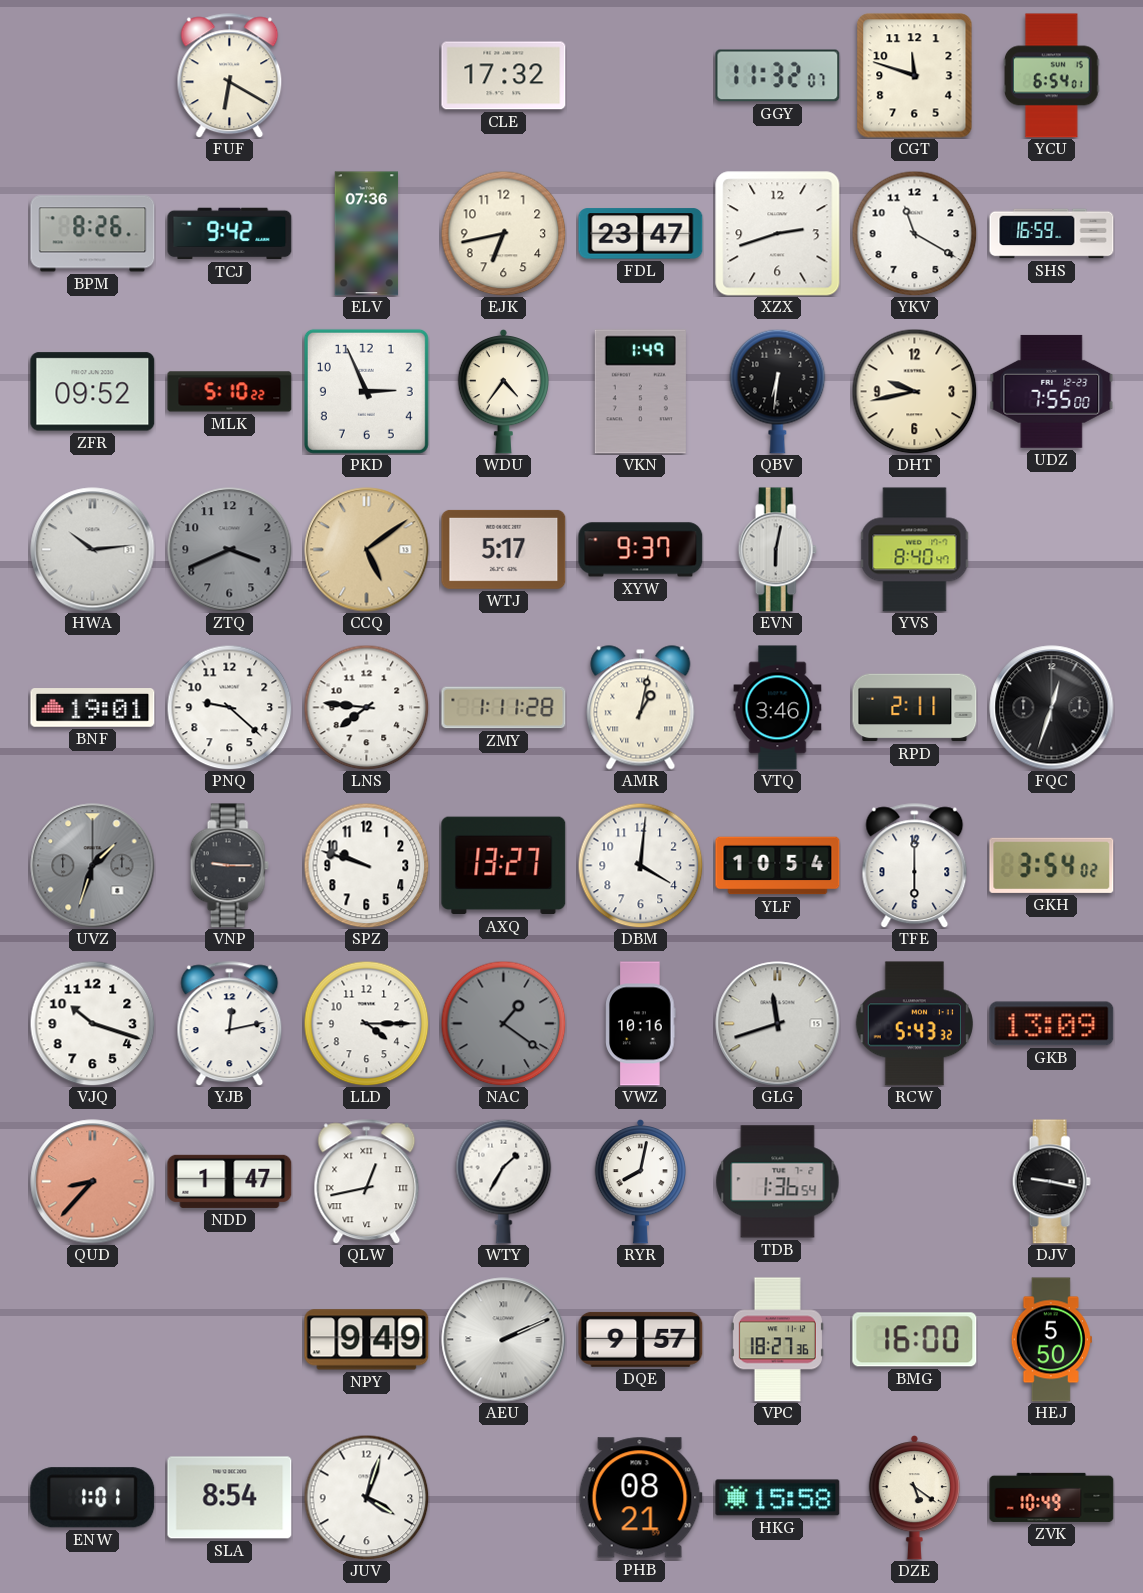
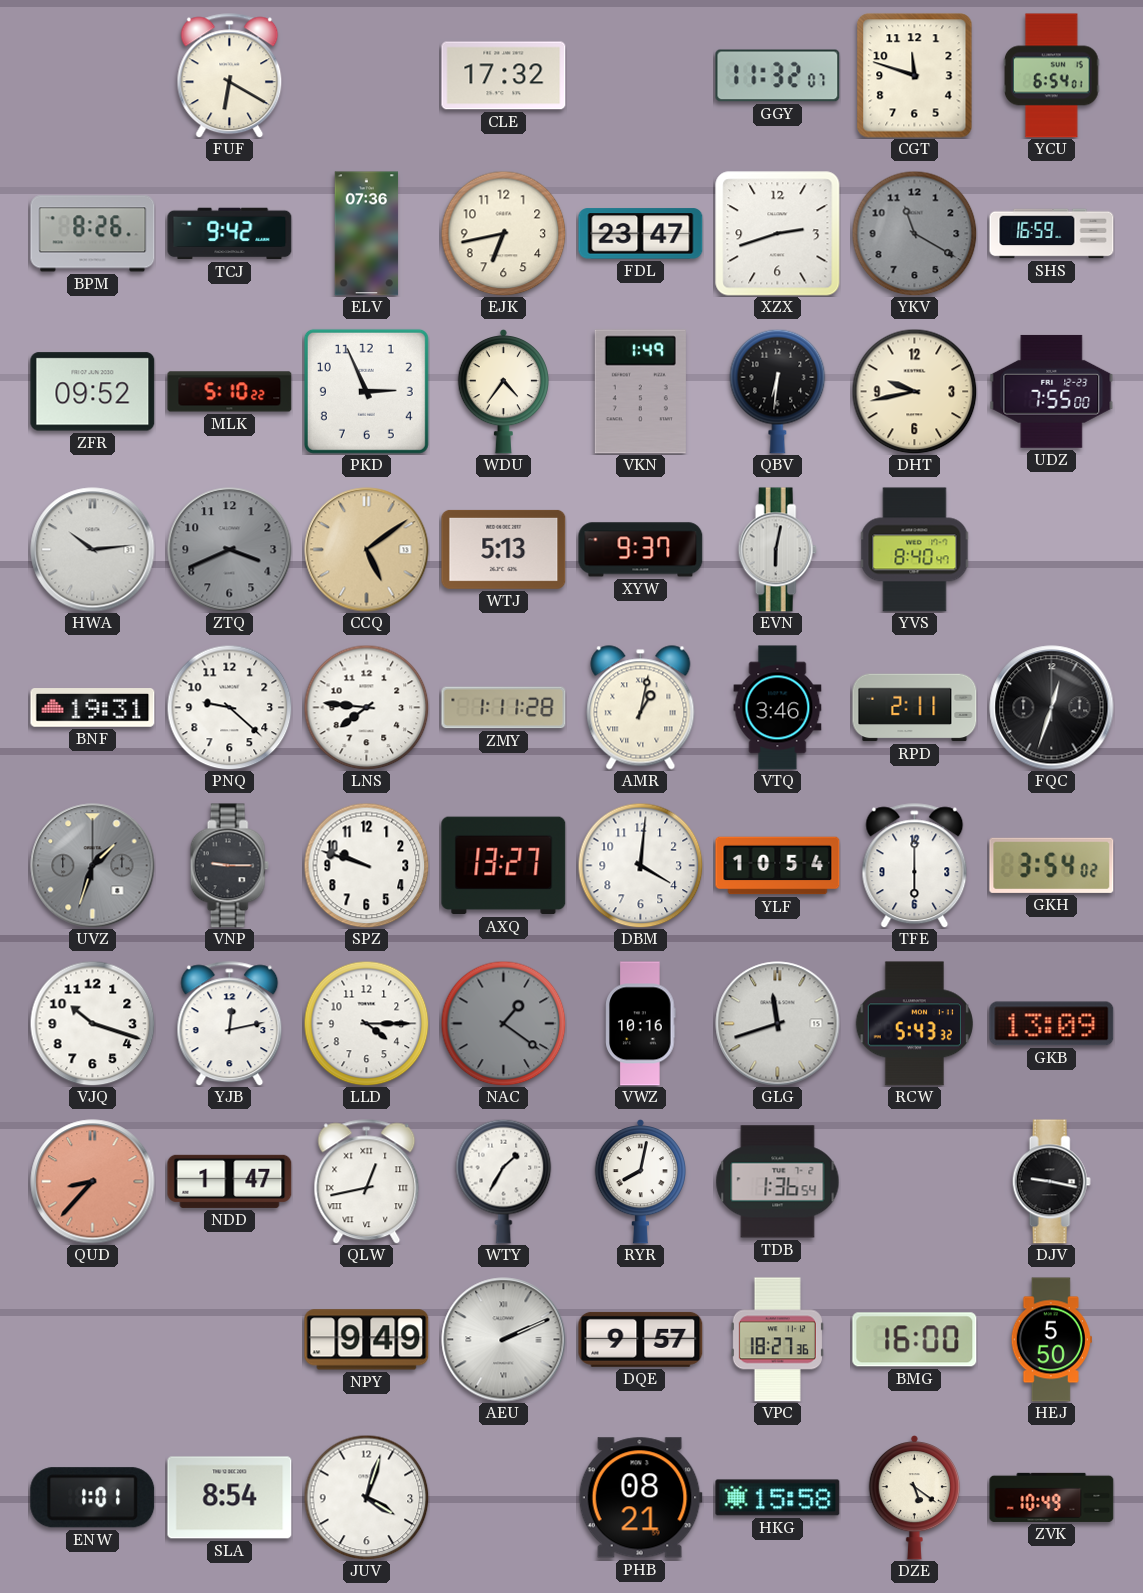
YKV dial: white -> grey (914, 233)
WTJ: 5:17 -> 5:13 (504, 549)
BNF: 19:01 -> 19:31 (93, 708)
